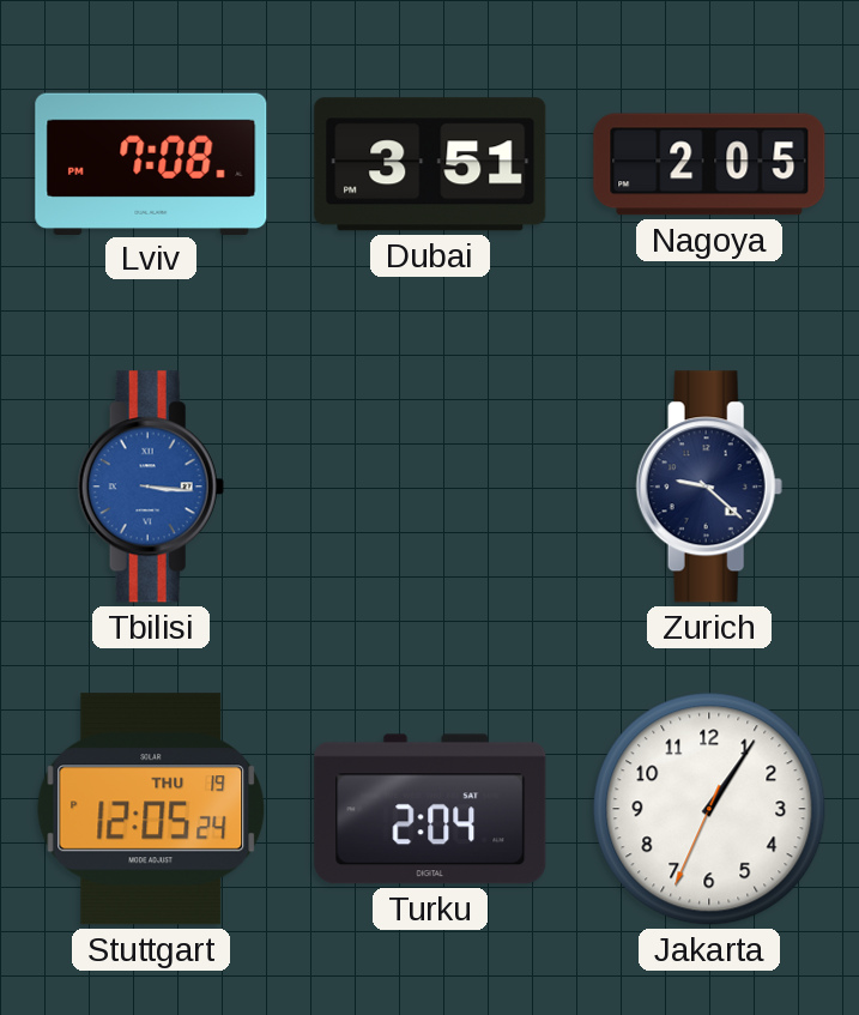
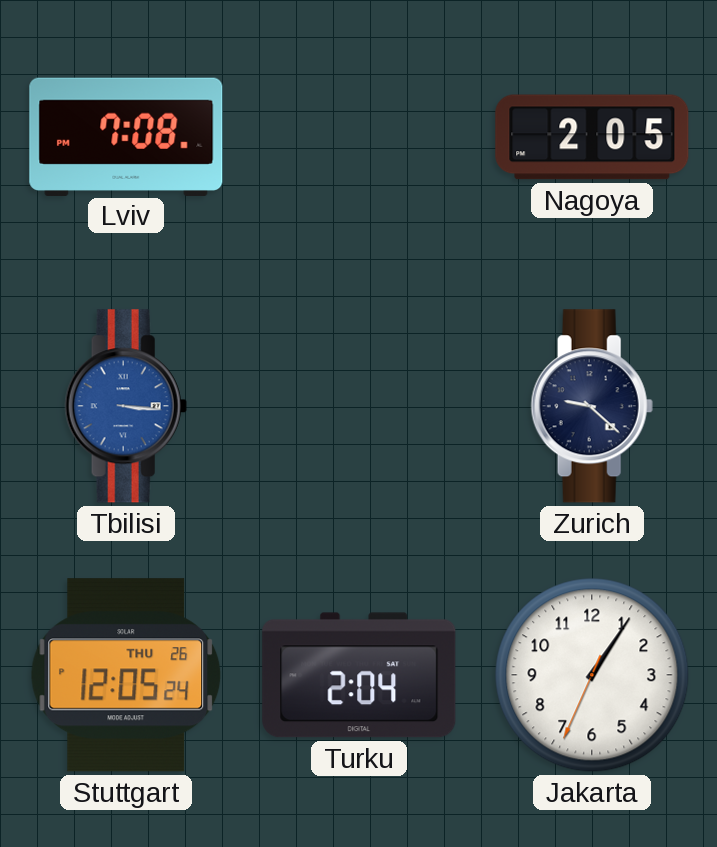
Dubai: 3:51 -> none (430, 164)
Stuttgart date: THU 19 -> THU 26 (126, 675)
